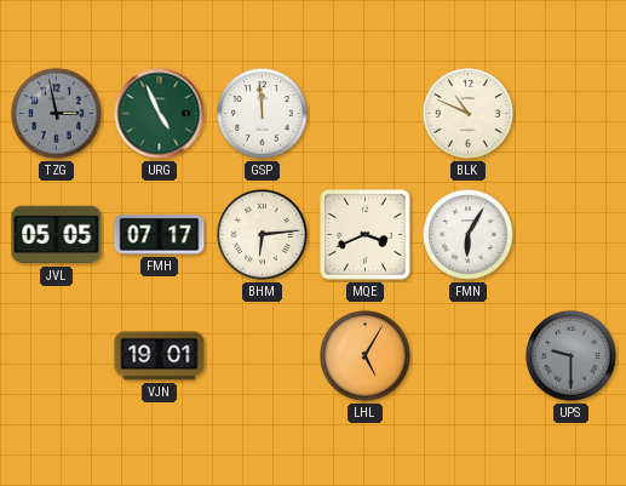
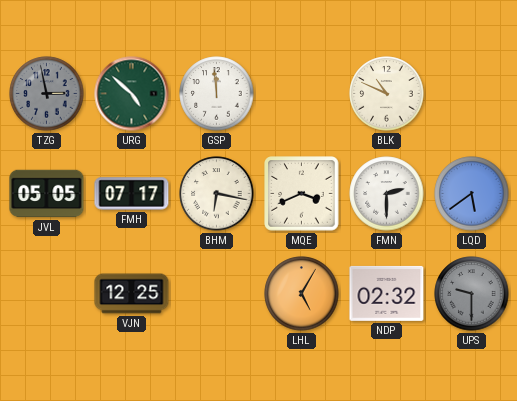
URG: 4:56 -> 4:52 (132, 94)
BHM: 6:14 -> 6:17 (217, 194)
FMN: 6:05 -> 2:30 (387, 194)
LQD: none -> 5:39 (472, 194)
VJN: 19:01 -> 12:25 (132, 294)
NDP: none -> 02:32 (387, 293)
